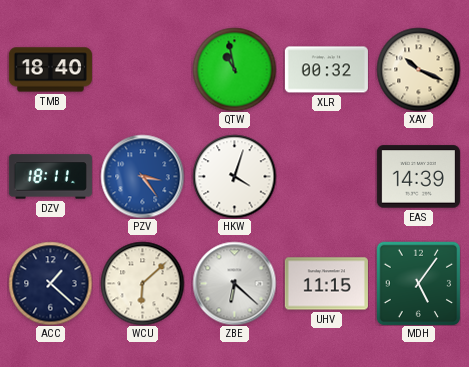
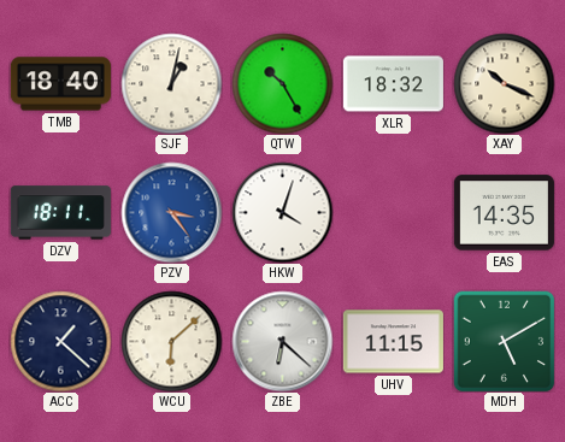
SJF: none -> 1:02 (171, 83)
QTW: 10:58 -> 10:25 (282, 83)
XLR: 00:32 -> 18:32 (393, 84)
EAS: 14:39 -> 14:35 (504, 213)
MDH: 5:06 -> 5:10 (504, 341)
